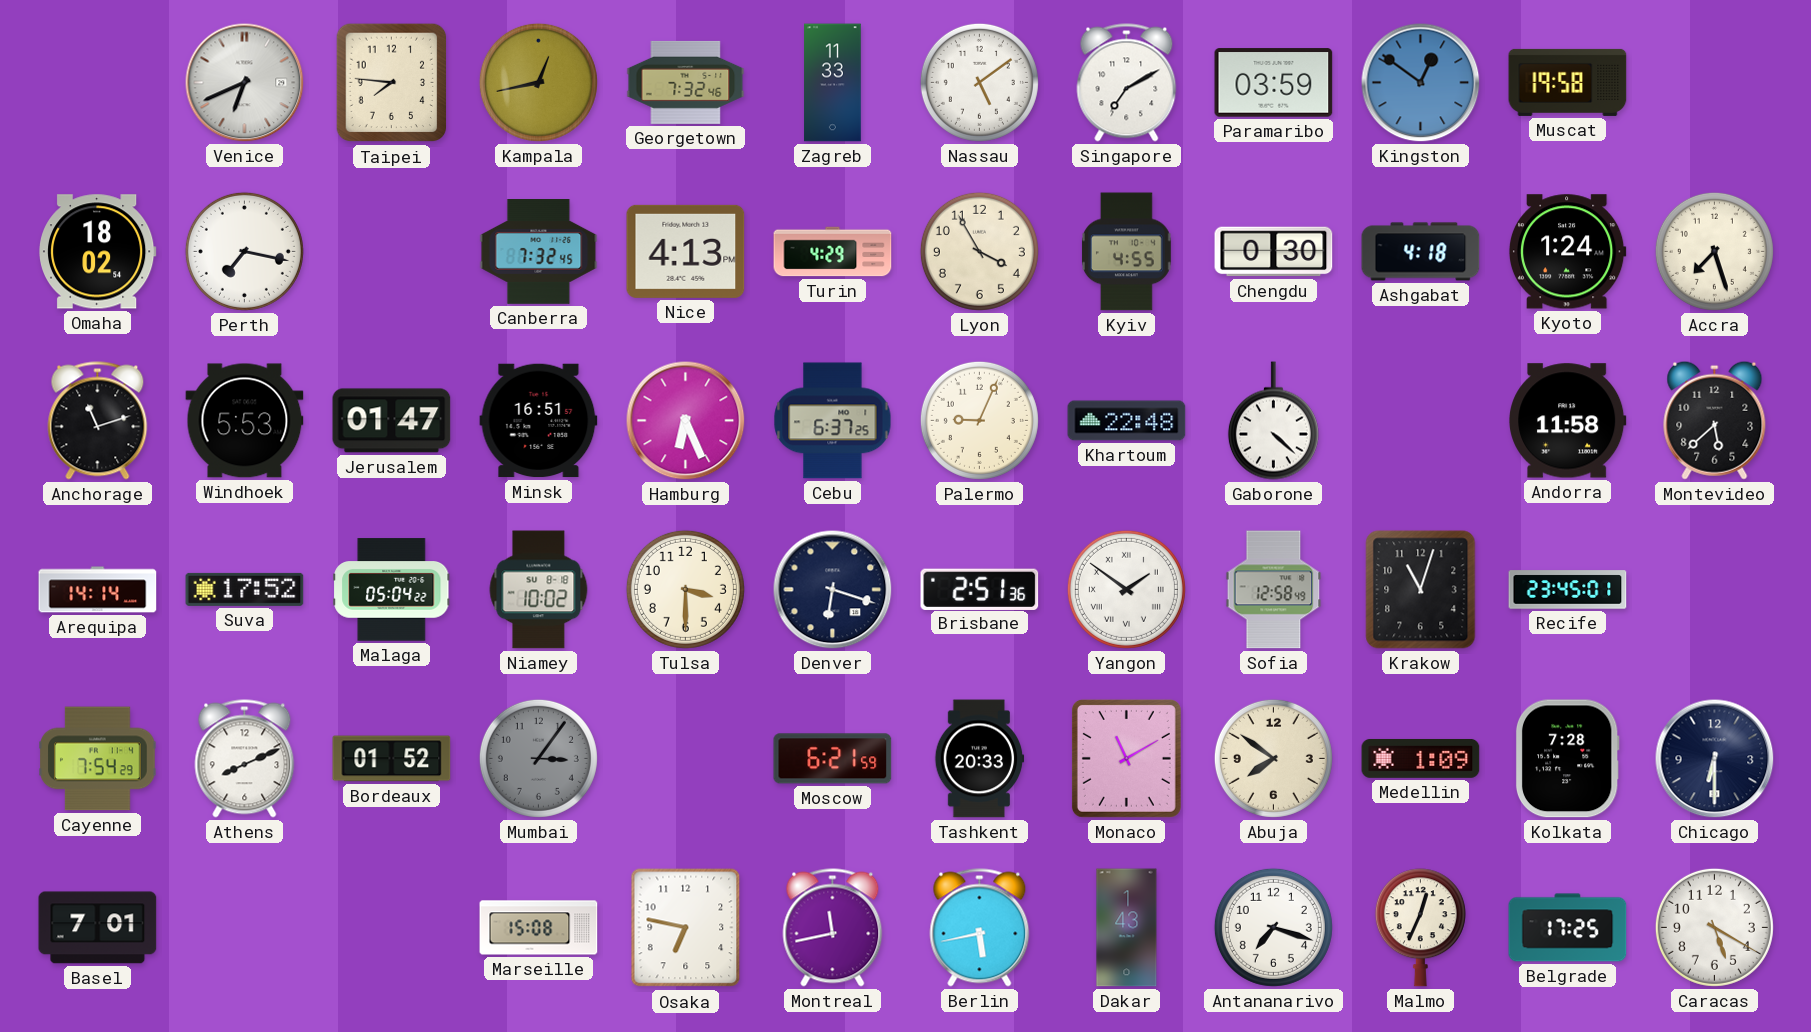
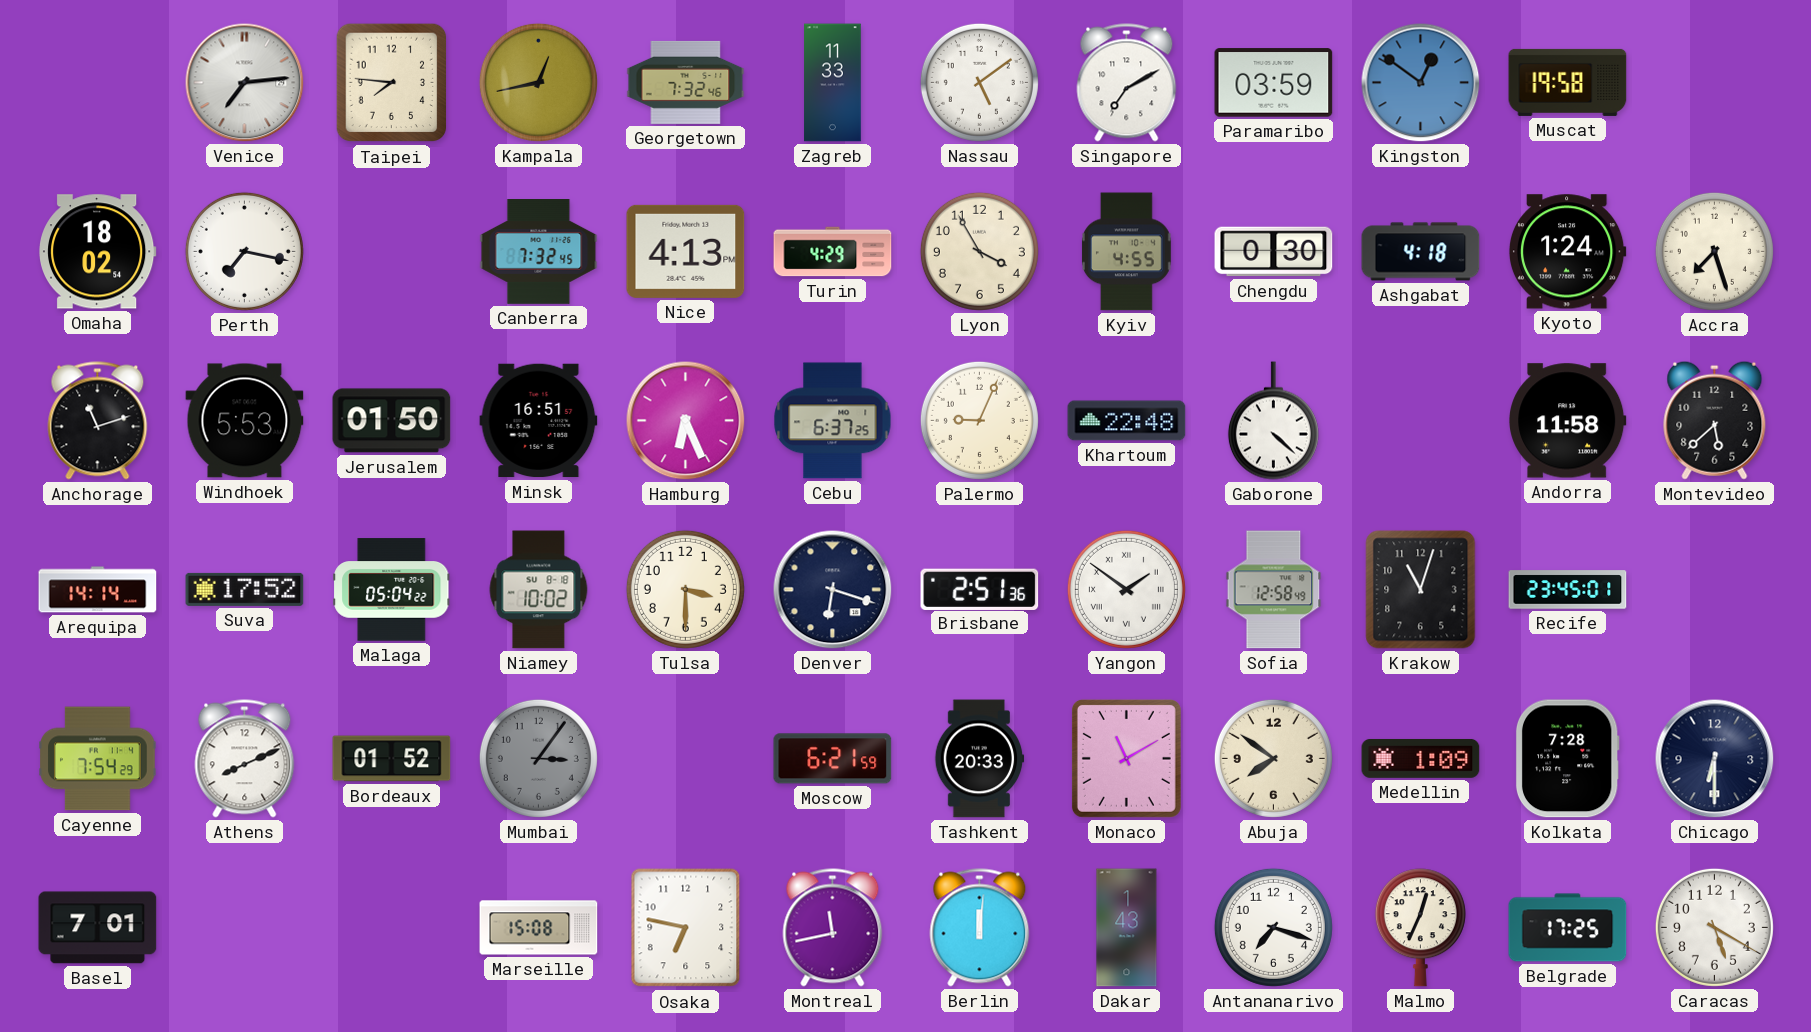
Venice: 6:41 -> 7:14 (245, 83)
Jerusalem: 01:47 -> 01:50 (392, 421)
Berlin: 5:43 -> 12:01 (980, 928)
